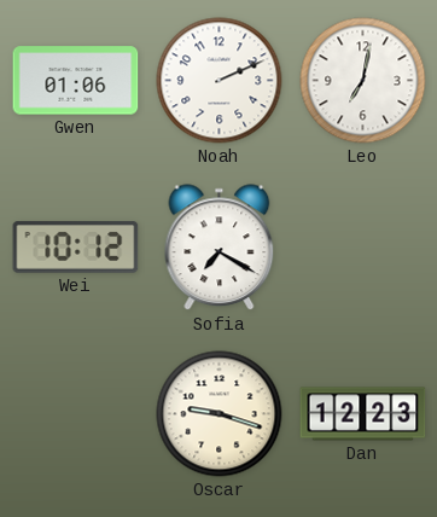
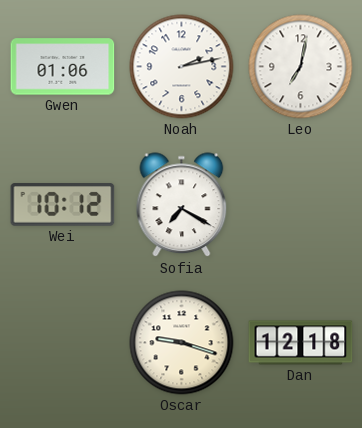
Noah: 2:11 -> 2:13 (182, 67)
Dan: 12:23 -> 12:18 (301, 343)
